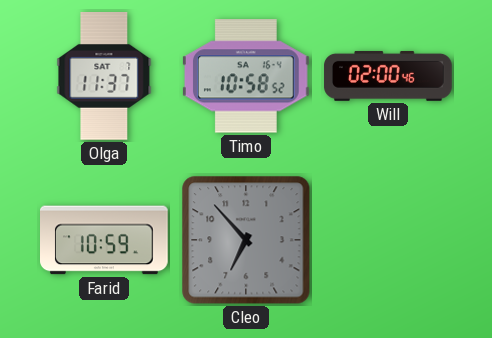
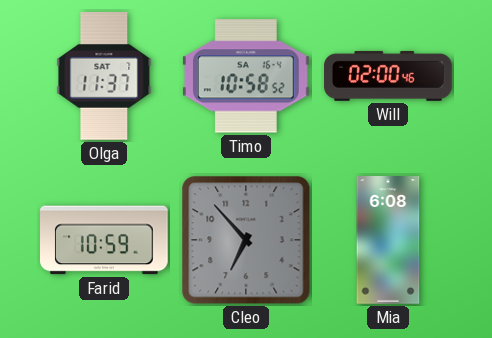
Mia: none -> 6:08 (388, 240)
